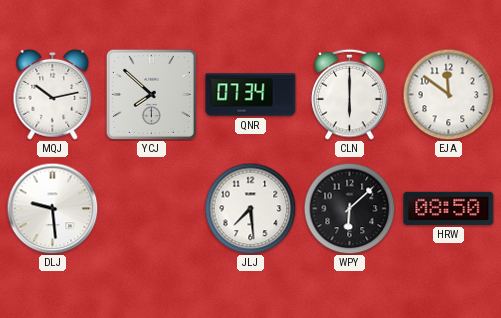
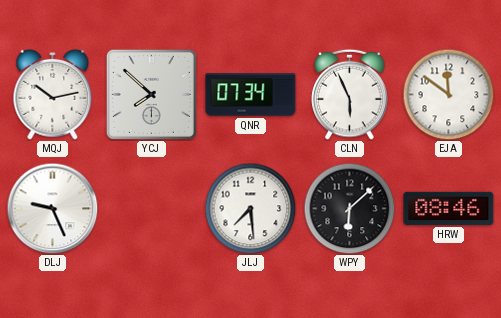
CLN: 6:00 -> 5:56 (350, 94)
DLJ: 9:29 -> 9:26 (52, 208)
HRW: 08:50 -> 08:46 (449, 208)
